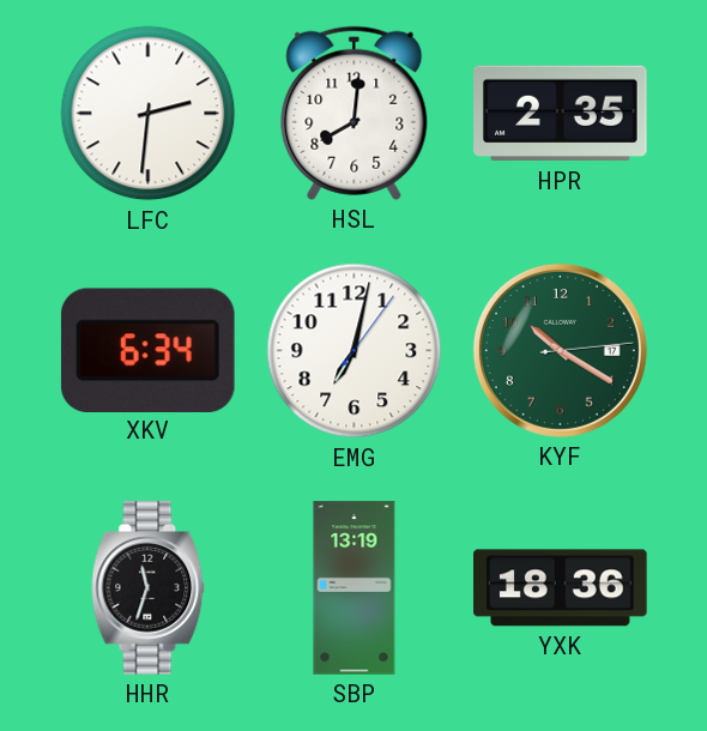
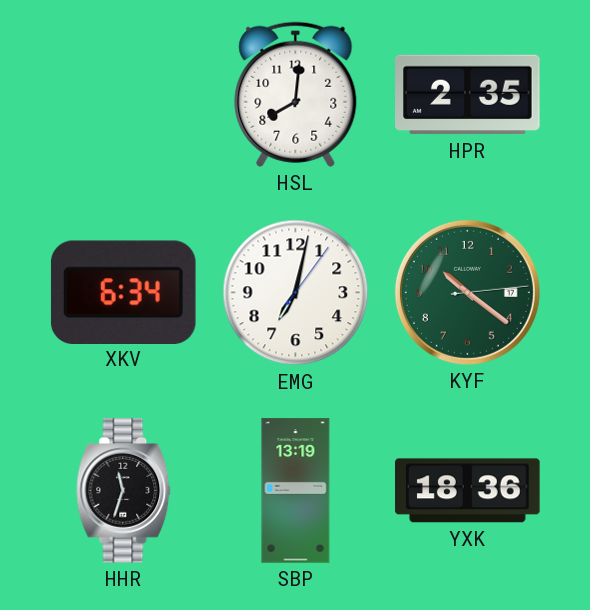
LFC: 2:31 -> none (149, 114)
KYF: 10:20 -> 10:21 (467, 292)
